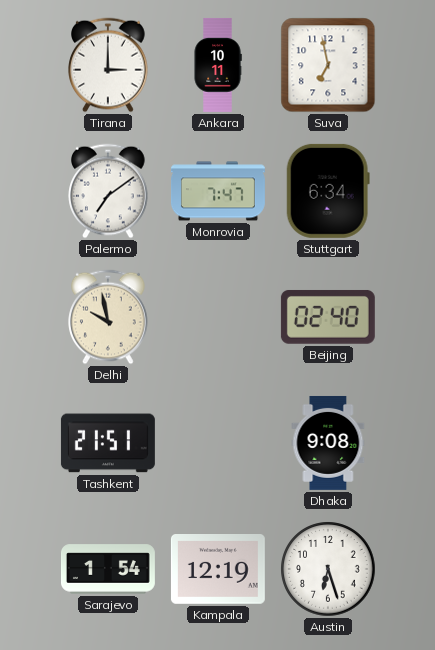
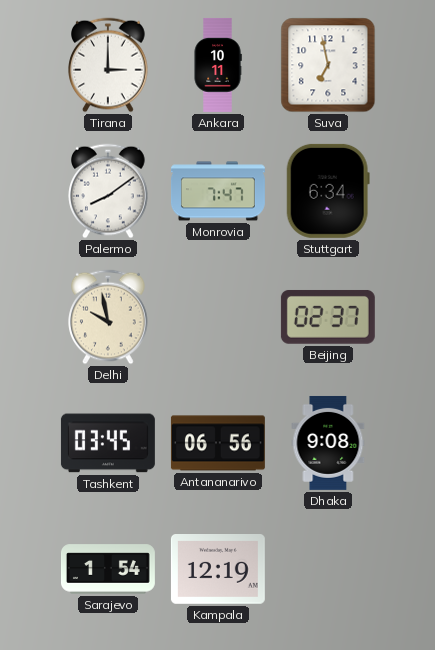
Palermo: 7:09 -> 8:09 (108, 191)
Beijing: 02:40 -> 02:37 (328, 317)
Tashkent: 21:51 -> 03:45 (108, 443)
Antananarivo: none -> 06:56 (218, 443)
Austin: 6:27 -> none (328, 569)
